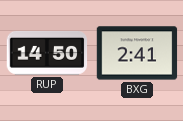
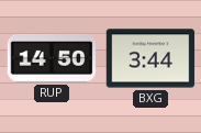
BXG: 2:41 -> 3:44 (150, 58)
